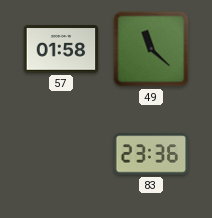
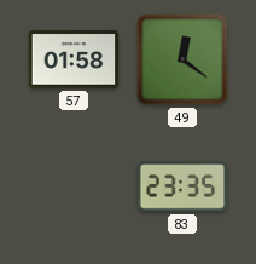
49: 11:22 -> 12:21 (182, 59)
83: 23:36 -> 23:35 (182, 186)
